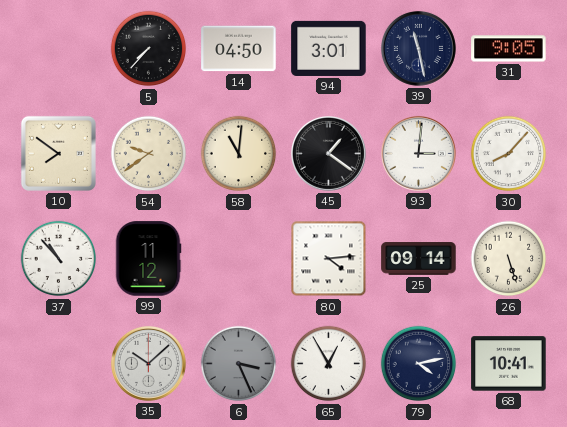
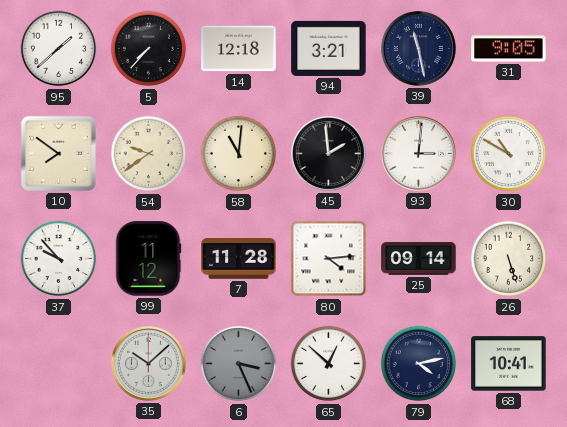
95: none -> 1:38 (59, 49)
14: 04:50 -> 12:18 (239, 49)
94: 3:01 -> 3:21 (329, 48)
45: 1:21 -> 1:59 (328, 153)
30: 8:07 -> 10:50 (509, 154)
37: 10:53 -> 9:53 (59, 259)
7: none -> 11:28 (239, 259)
65: 12:55 -> 12:52 (329, 364)
